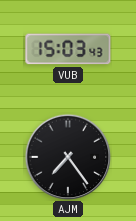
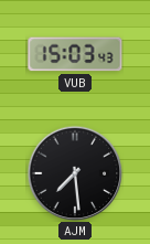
AJM: 7:24 -> 7:29 (75, 173)
